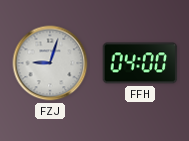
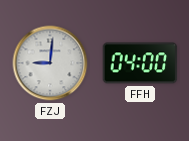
FZJ: 9:03 -> 9:01 (50, 63)
